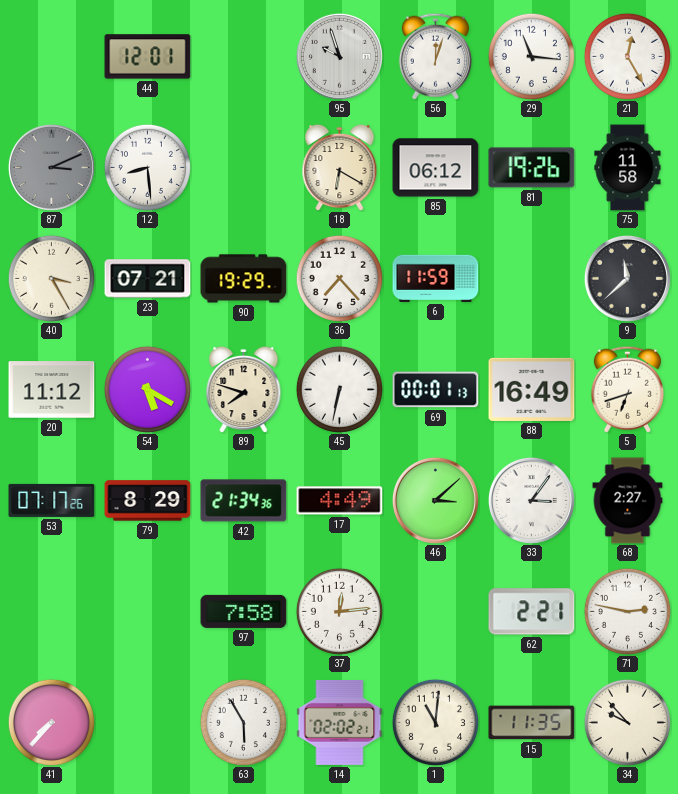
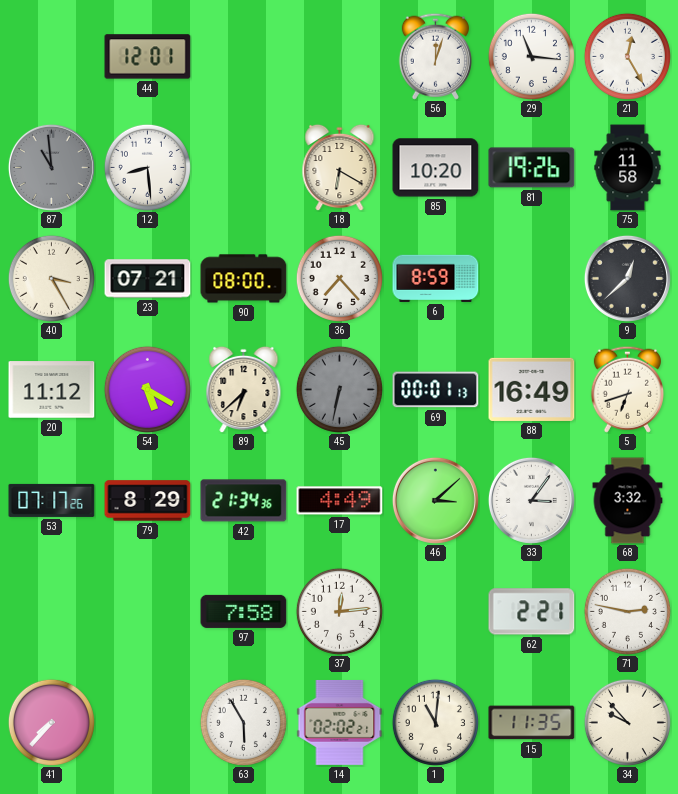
95: 9:57 -> none (339, 56)
87: 3:11 -> 10:59 (51, 167)
85: 06:12 -> 10:20 (436, 168)
90: 19:29 -> 08:00 (244, 279)
6: 11:59 -> 8:59 (436, 278)
9: 11:38 -> 12:38 (627, 278)
89: 7:48 -> 6:38 (244, 389)
45 dial: white -> grey (339, 389)
68: 2:27 -> 3:32 (628, 501)
